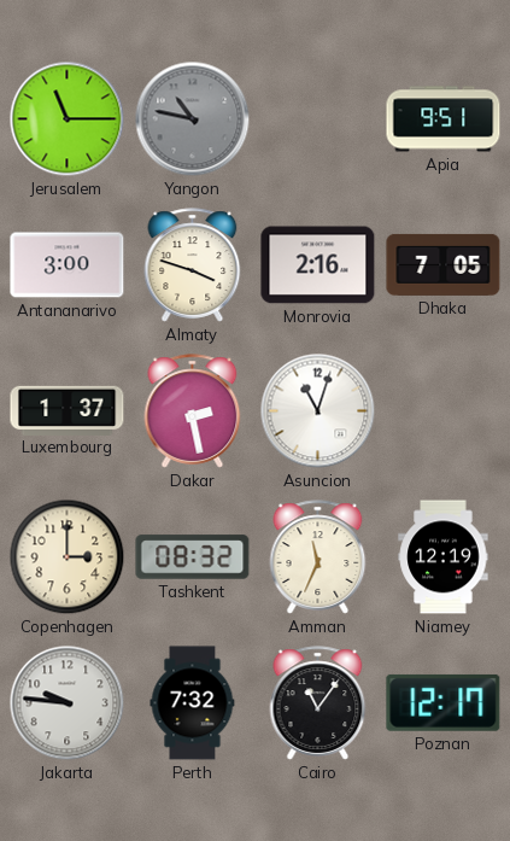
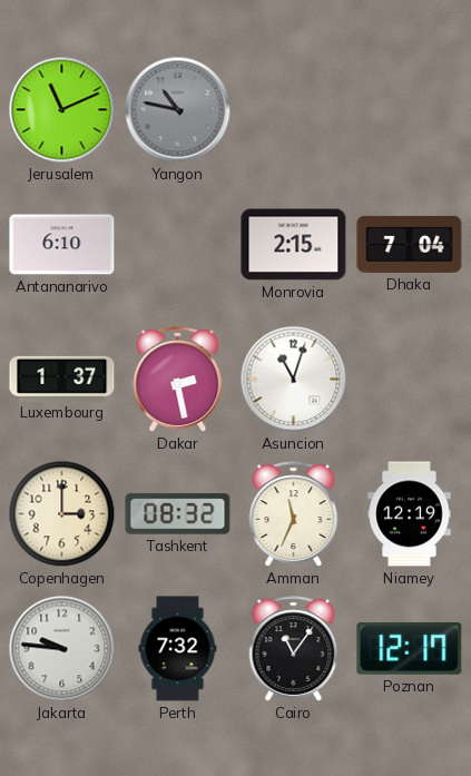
Jerusalem: 11:15 -> 11:11 (62, 110)
Apia: 9:51 -> none (444, 119)
Antananarivo: 3:00 -> 6:10 (62, 245)
Almaty: 3:48 -> none (193, 265)
Monrovia: 2:16 -> 2:15 (294, 245)
Dhaka: 7:05 -> 7:04 (410, 244)
